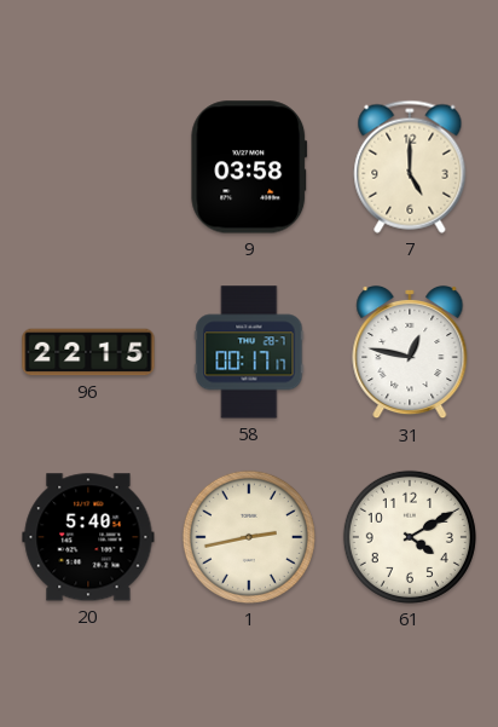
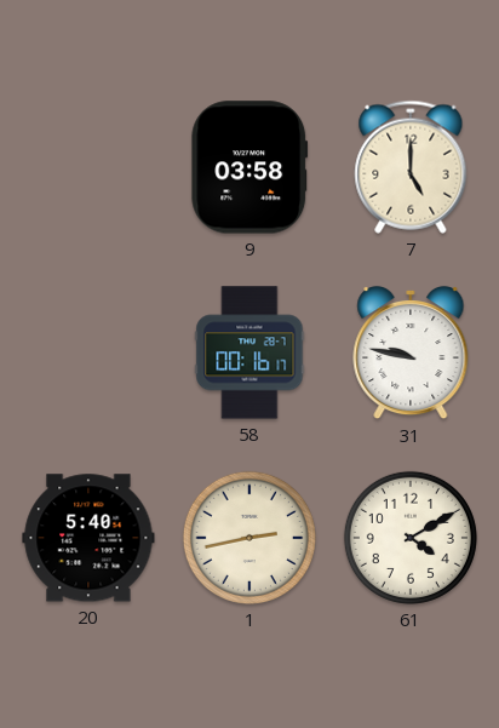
96: 22:15 -> none (88, 352)
58: 00:17 -> 00:16 (249, 352)
31: 12:47 -> 9:47 (411, 352)
